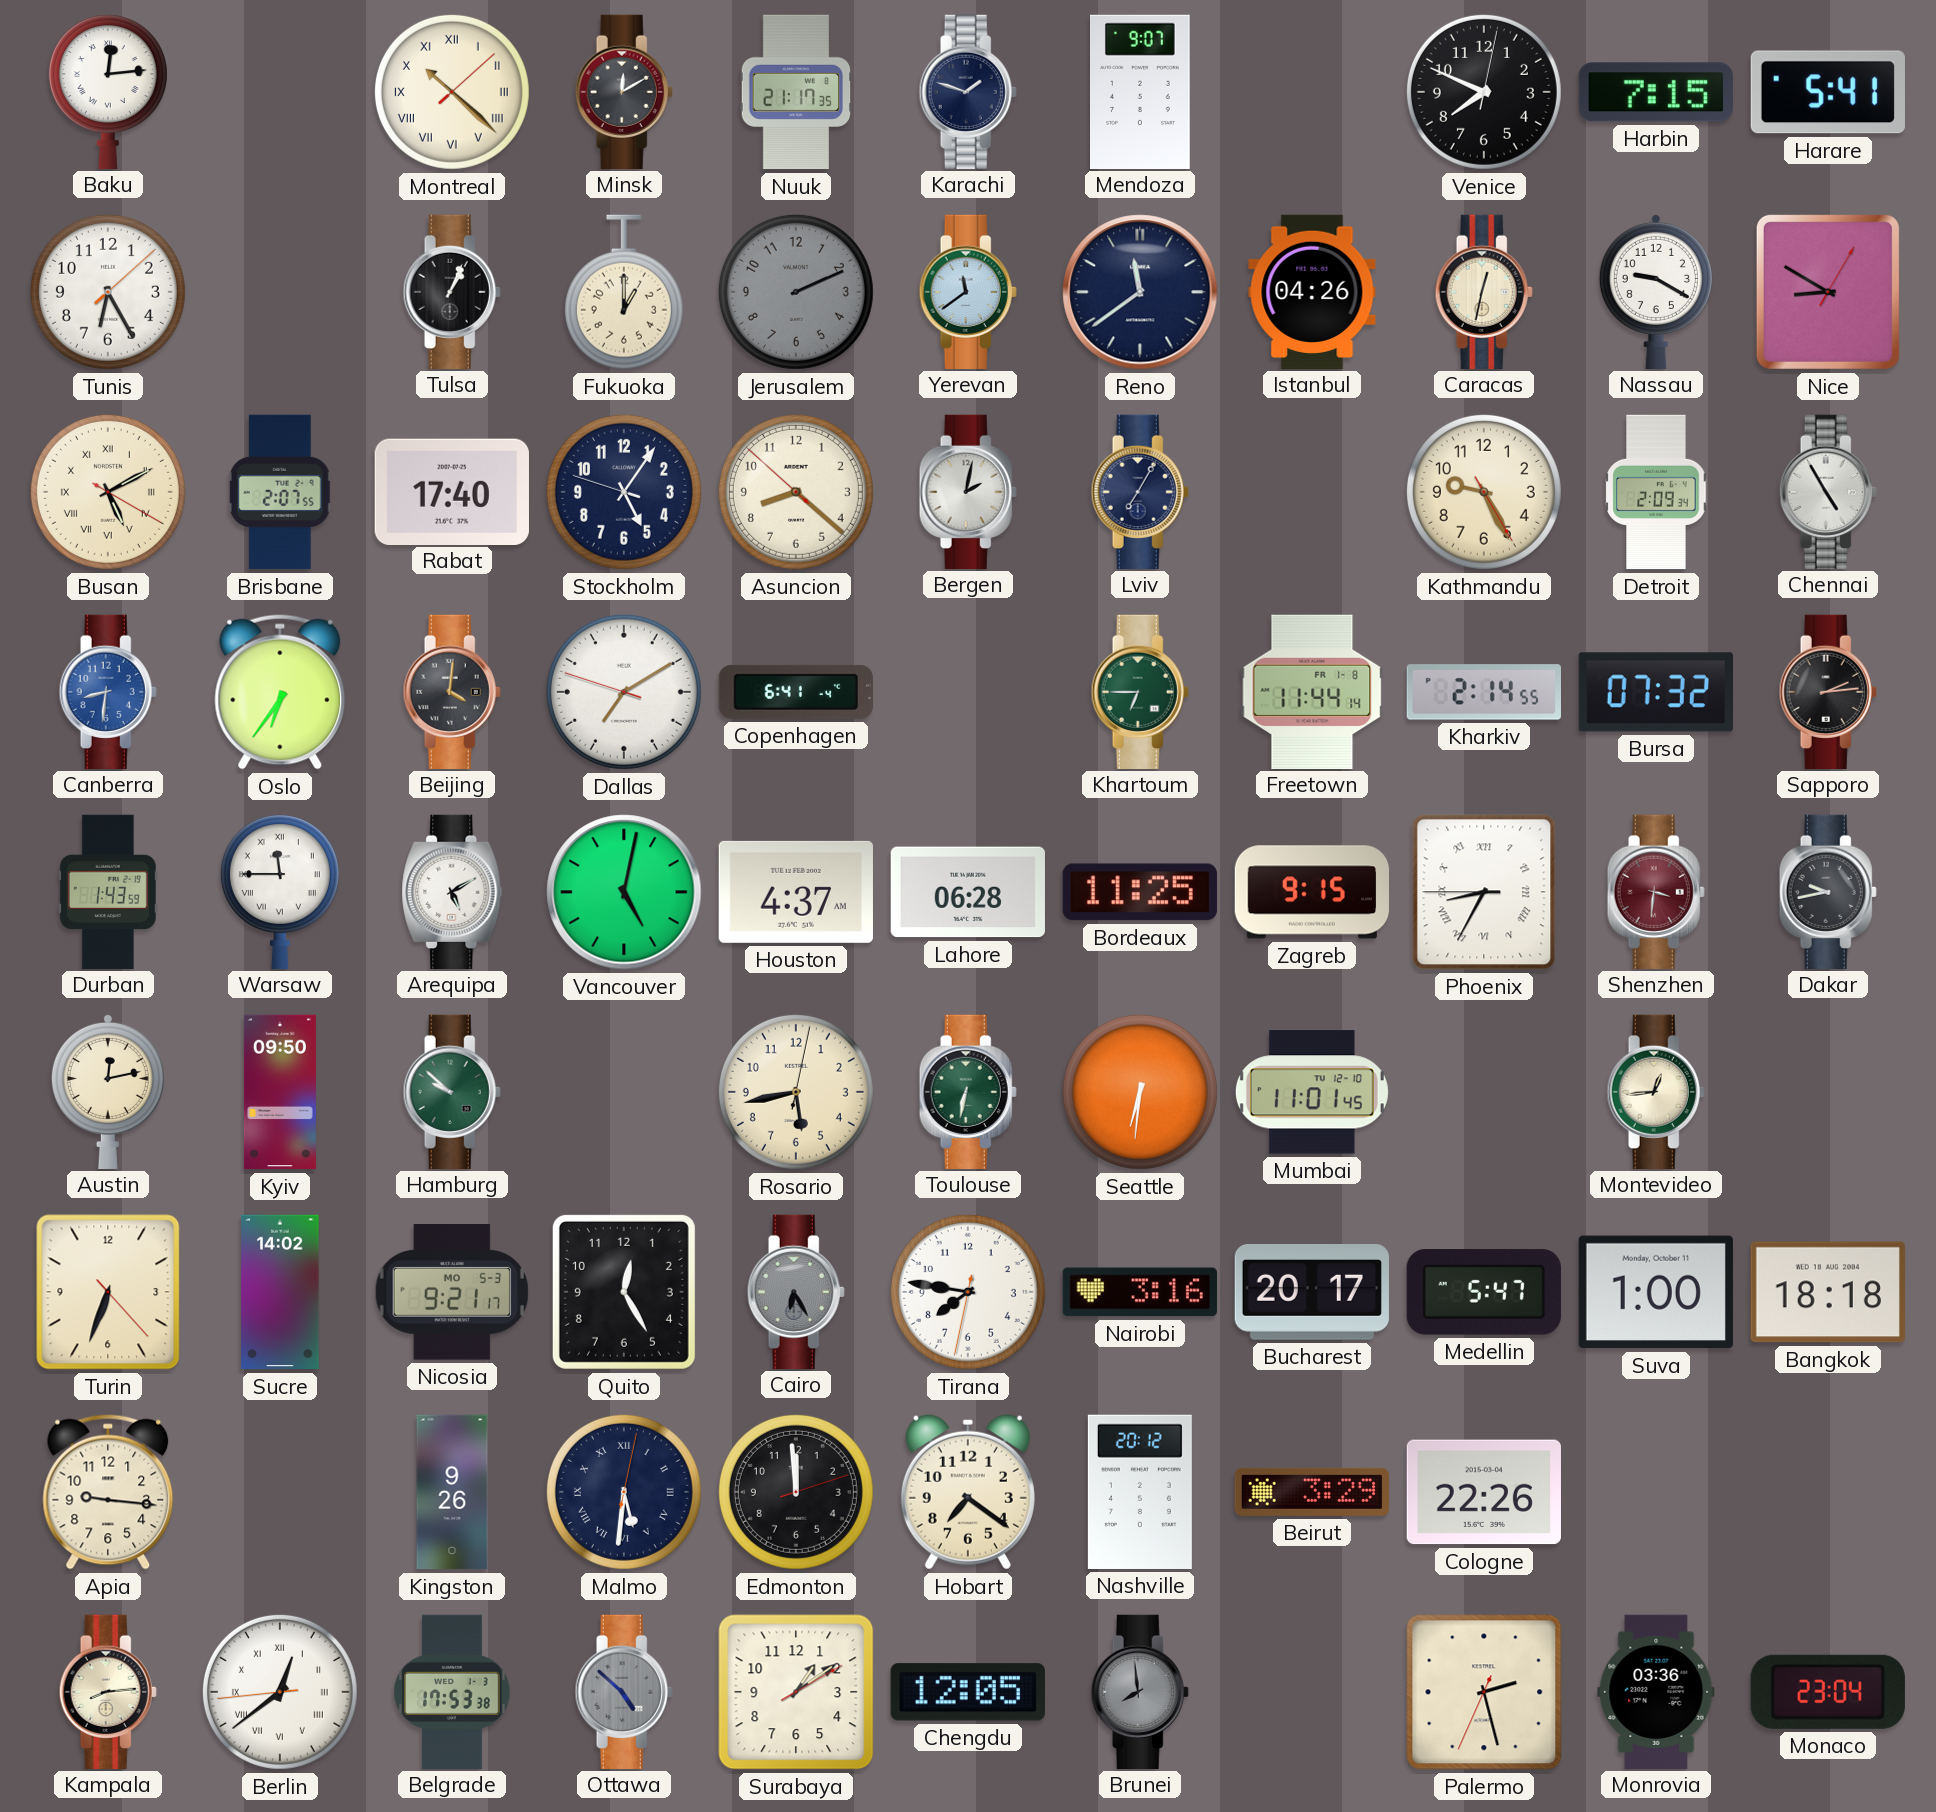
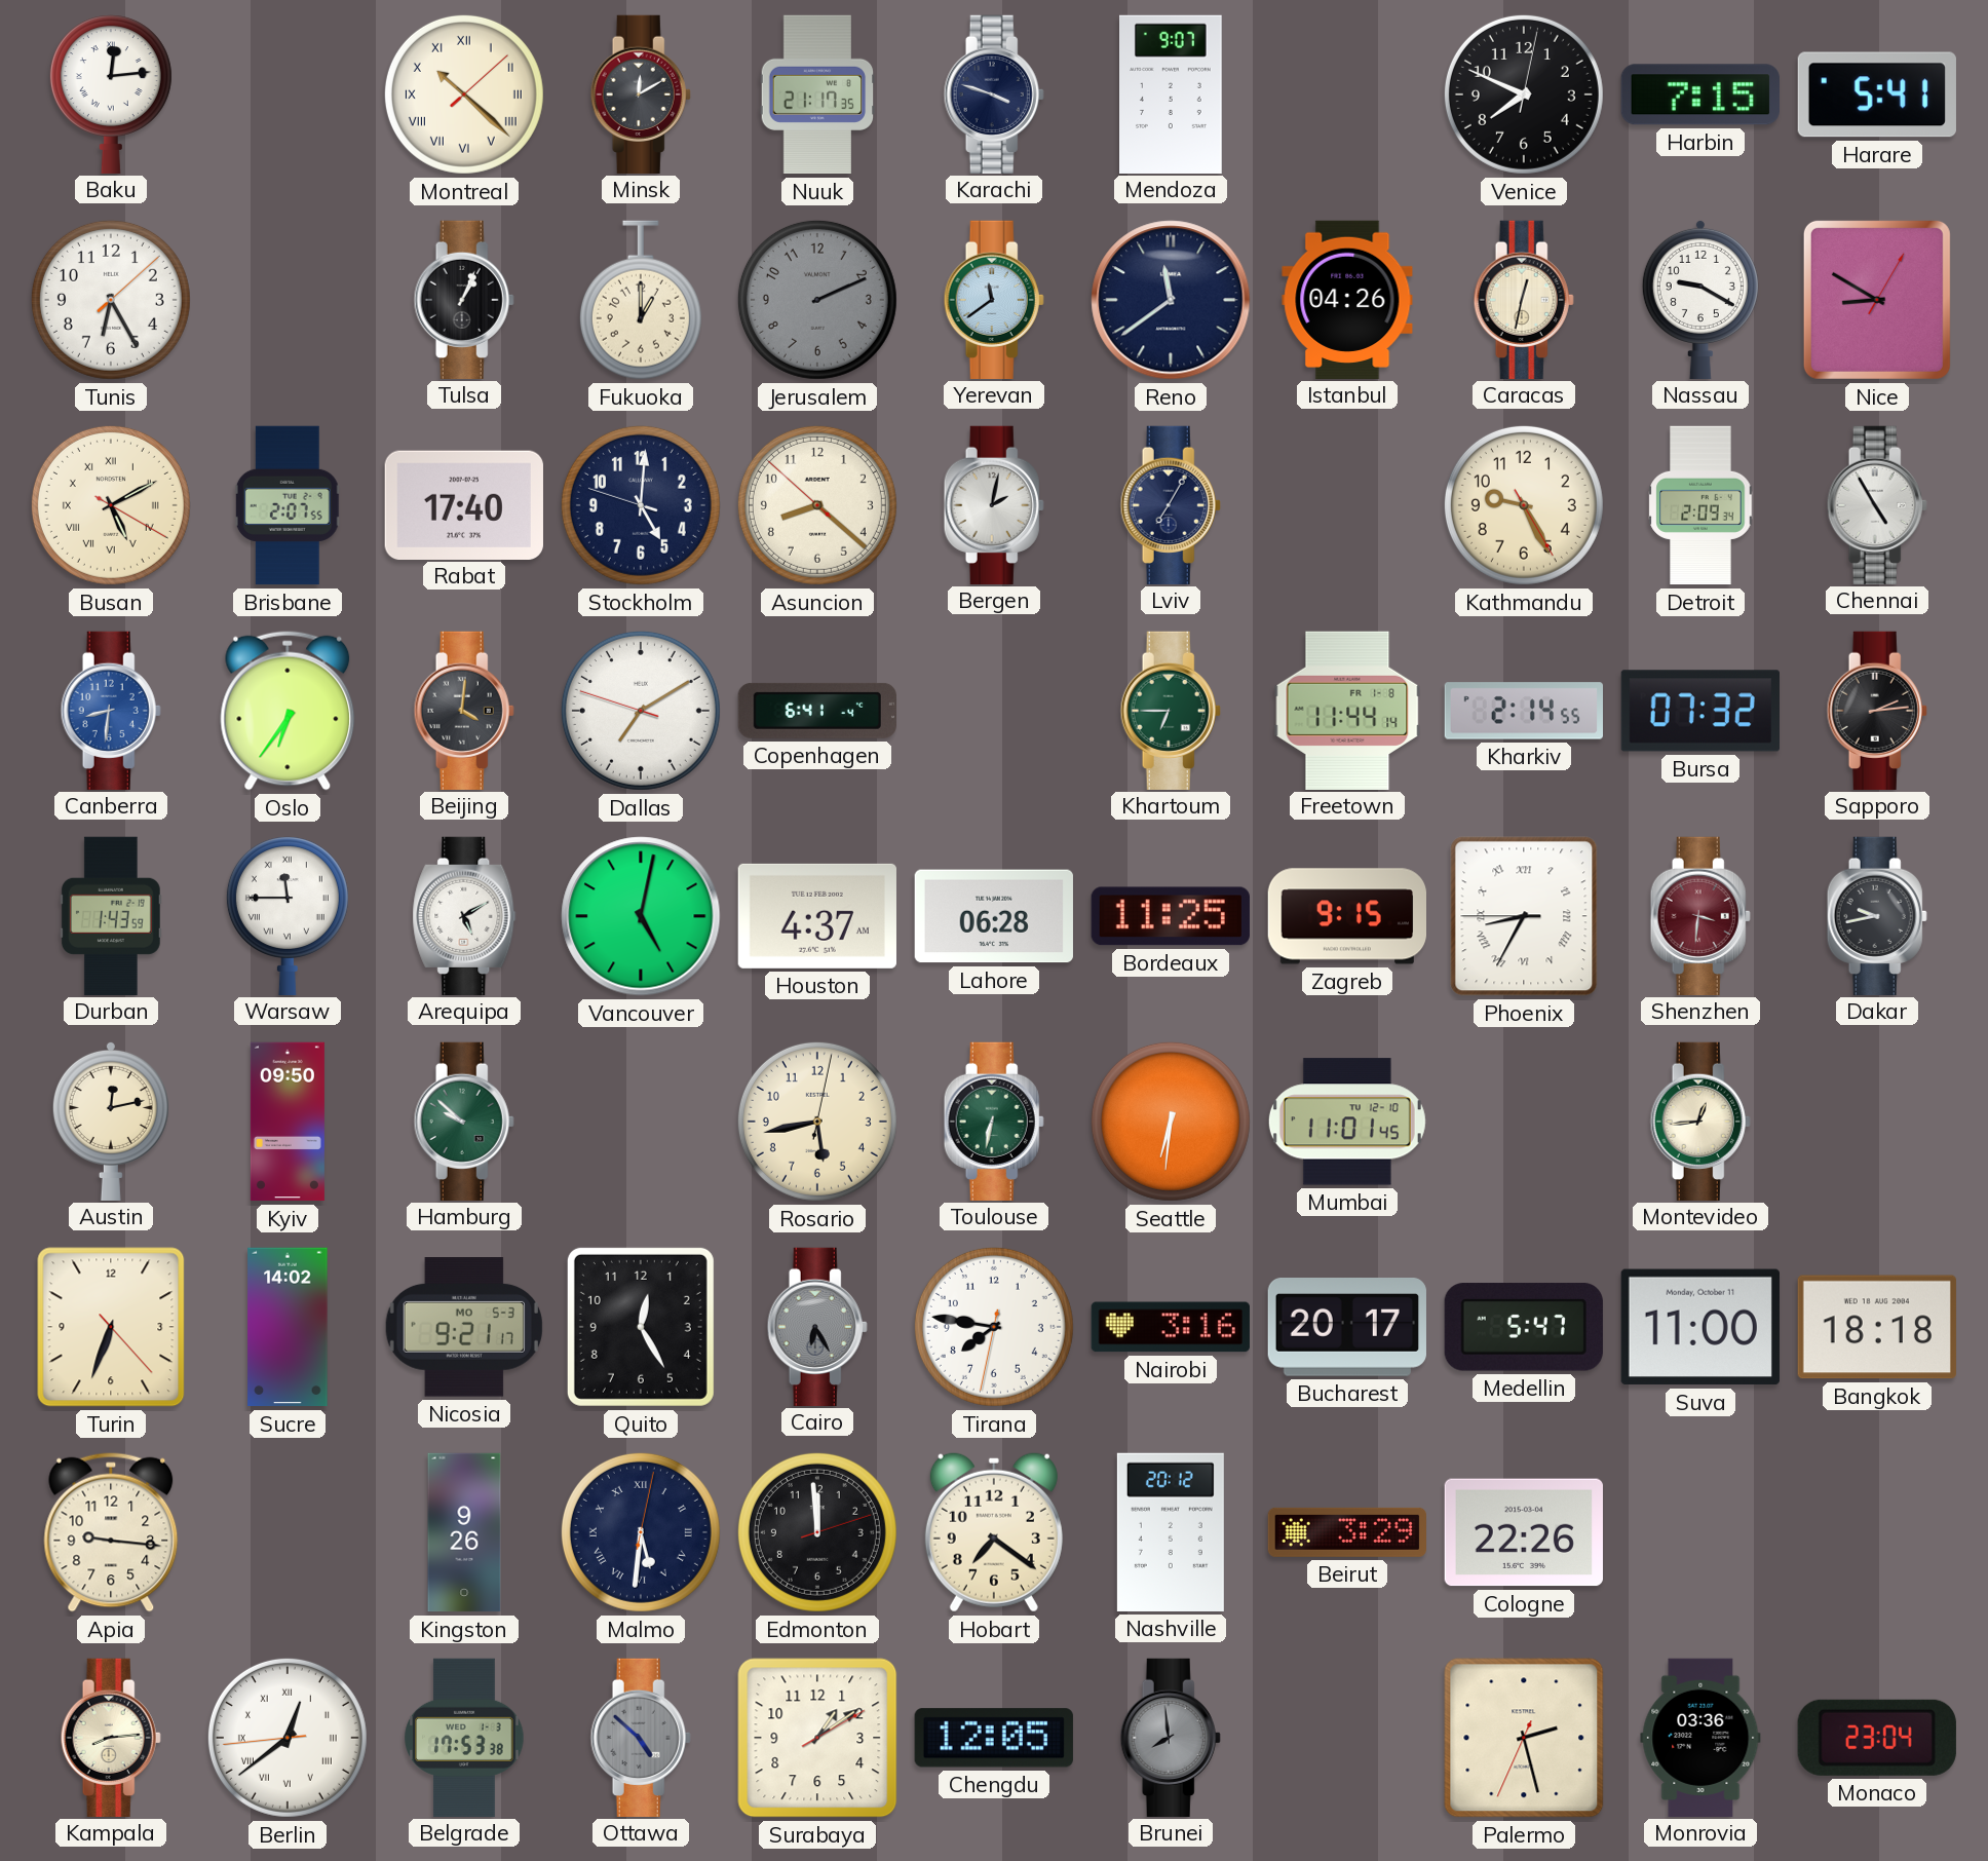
Karachi: 1:48 -> 3:48 (994, 93)
Stockholm: 5:05 -> 5:00 (641, 505)
Suva: 1:00 -> 11:00 (1700, 1327)
